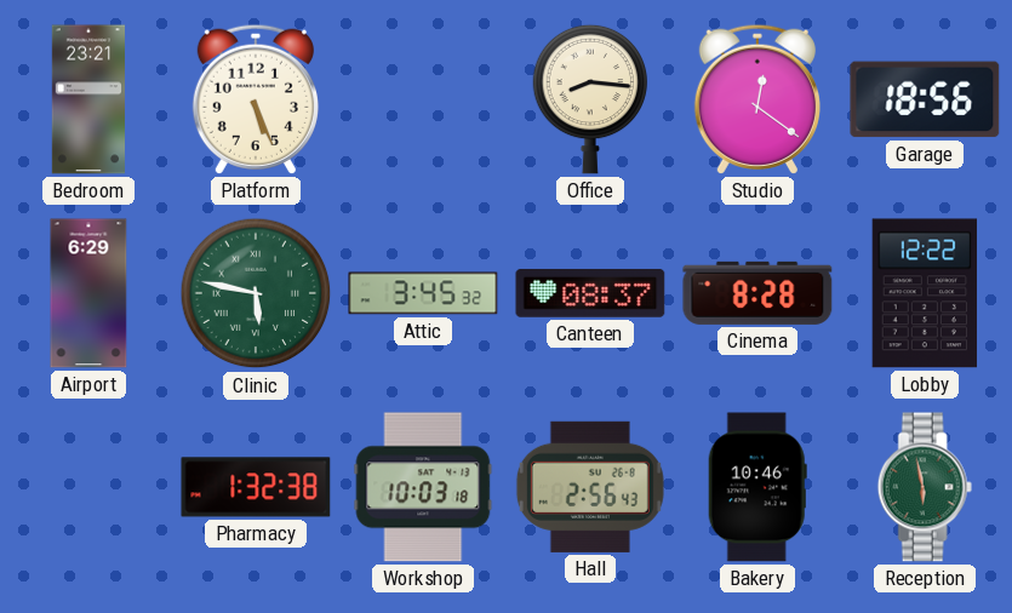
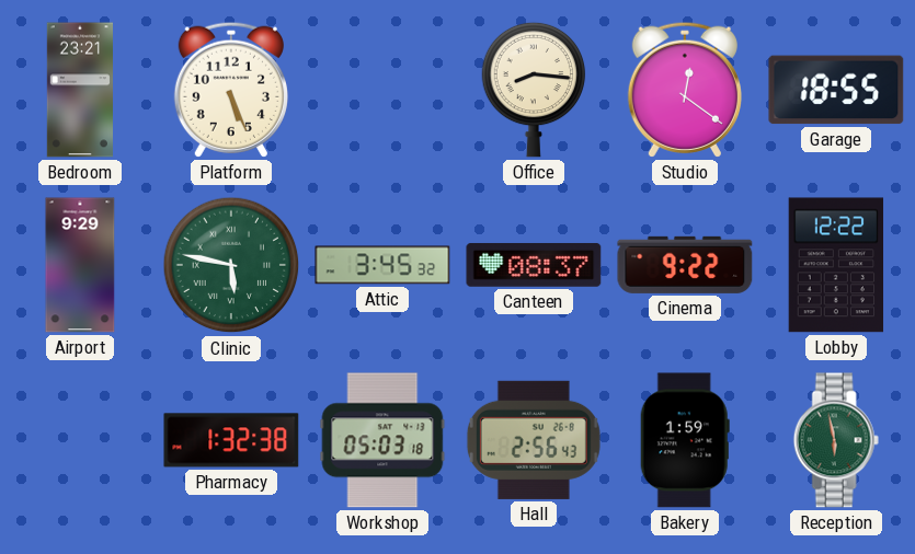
Garage: 18:56 -> 18:55 (836, 90)
Airport: 6:29 -> 9:29 (80, 265)
Cinema: 8:28 -> 9:22 (685, 265)
Workshop: 10:03 -> 05:03 (382, 440)
Bakery: 10:46 -> 1:59 (685, 440)
